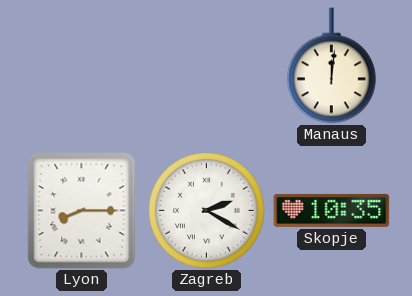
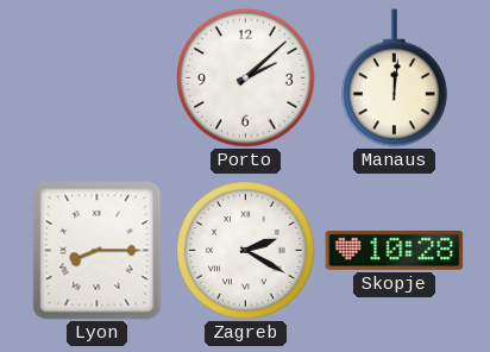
Porto: none -> 2:08 (246, 78)
Skopje: 10:35 -> 10:28 (395, 250)
